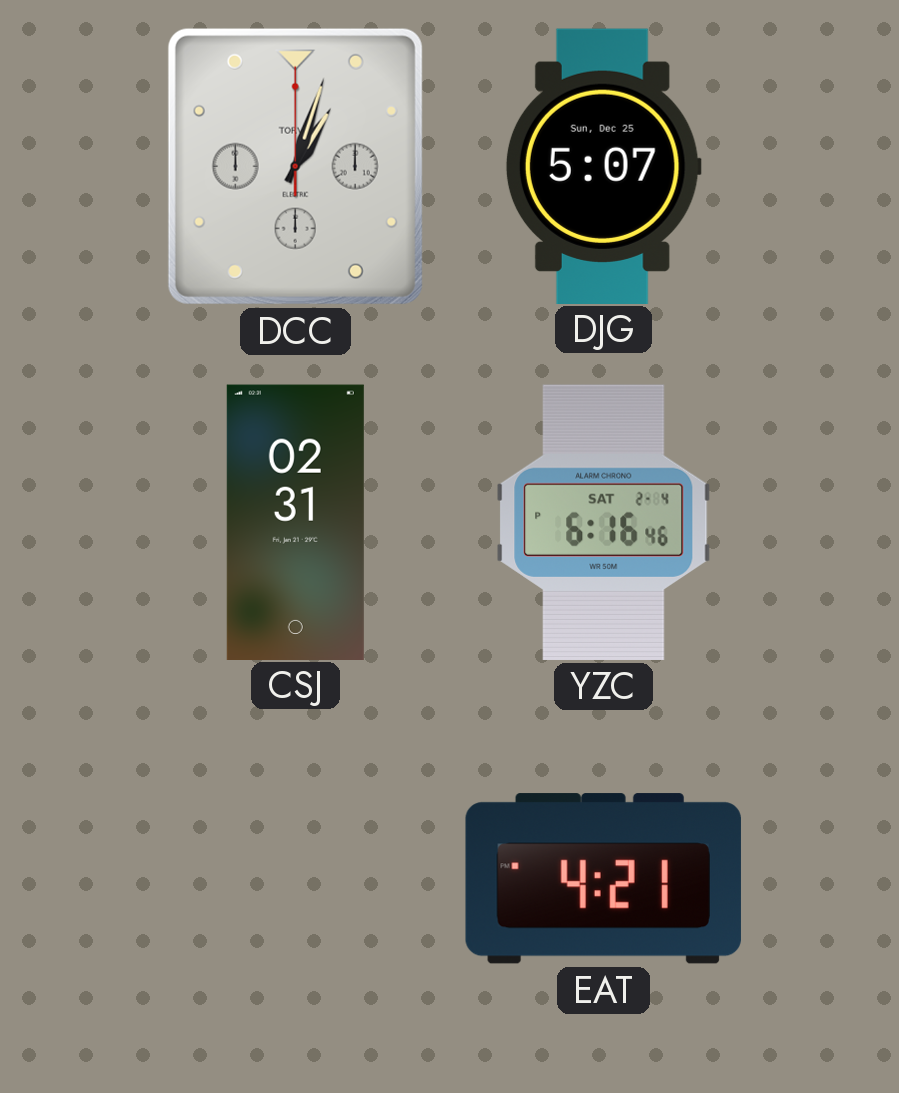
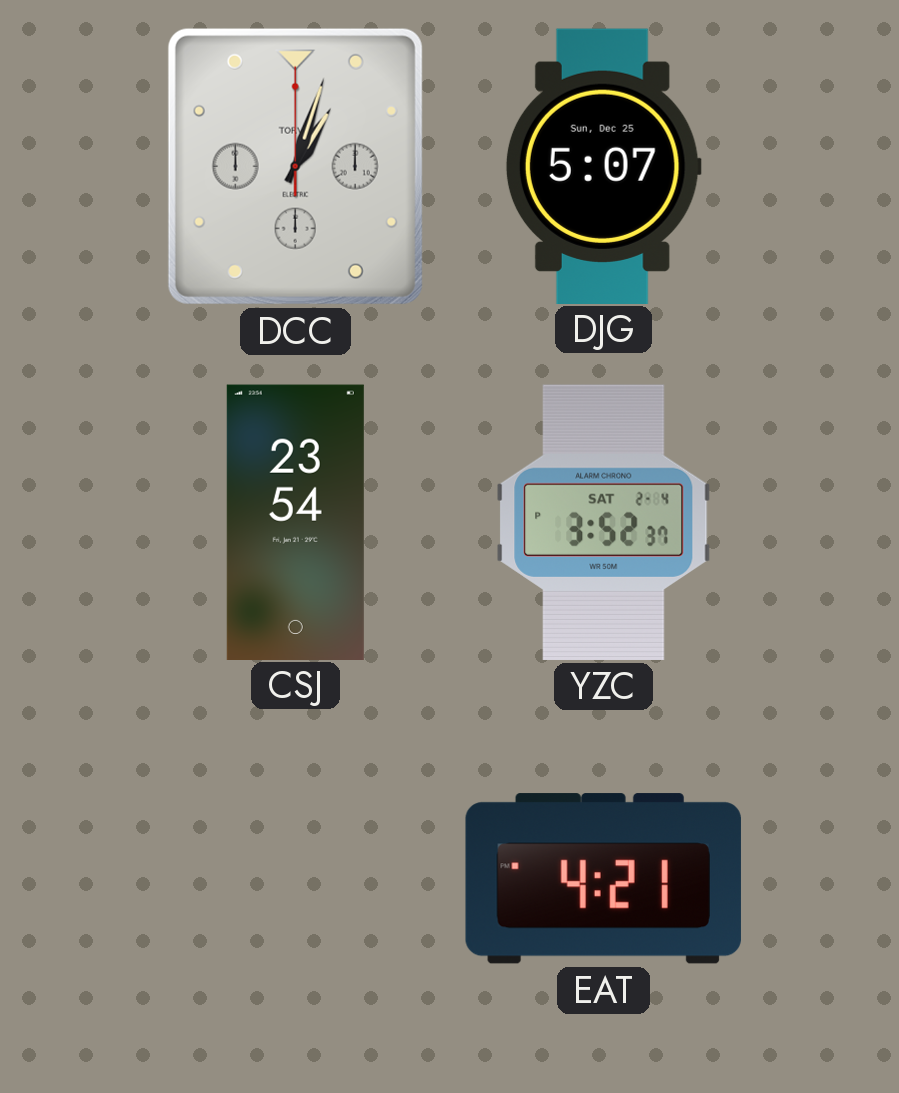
CSJ: 02:31 -> 23:54 (295, 522)
YZC: 6:16 -> 3:52 (604, 522)
